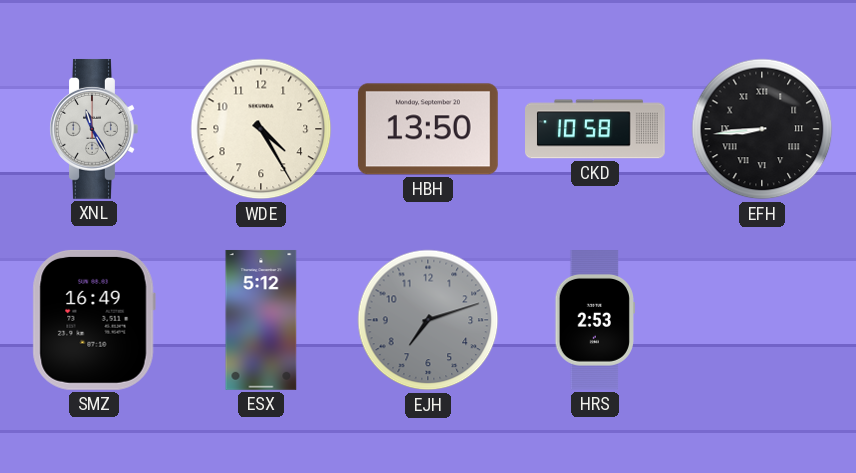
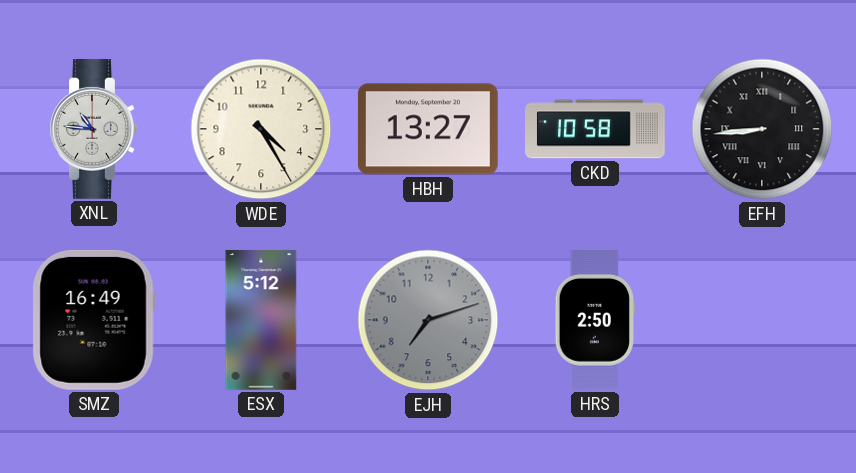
XNL: 11:25 -> 10:46 (94, 129)
HBH: 13:50 -> 13:27 (428, 129)
HRS: 2:53 -> 2:50 (594, 321)
